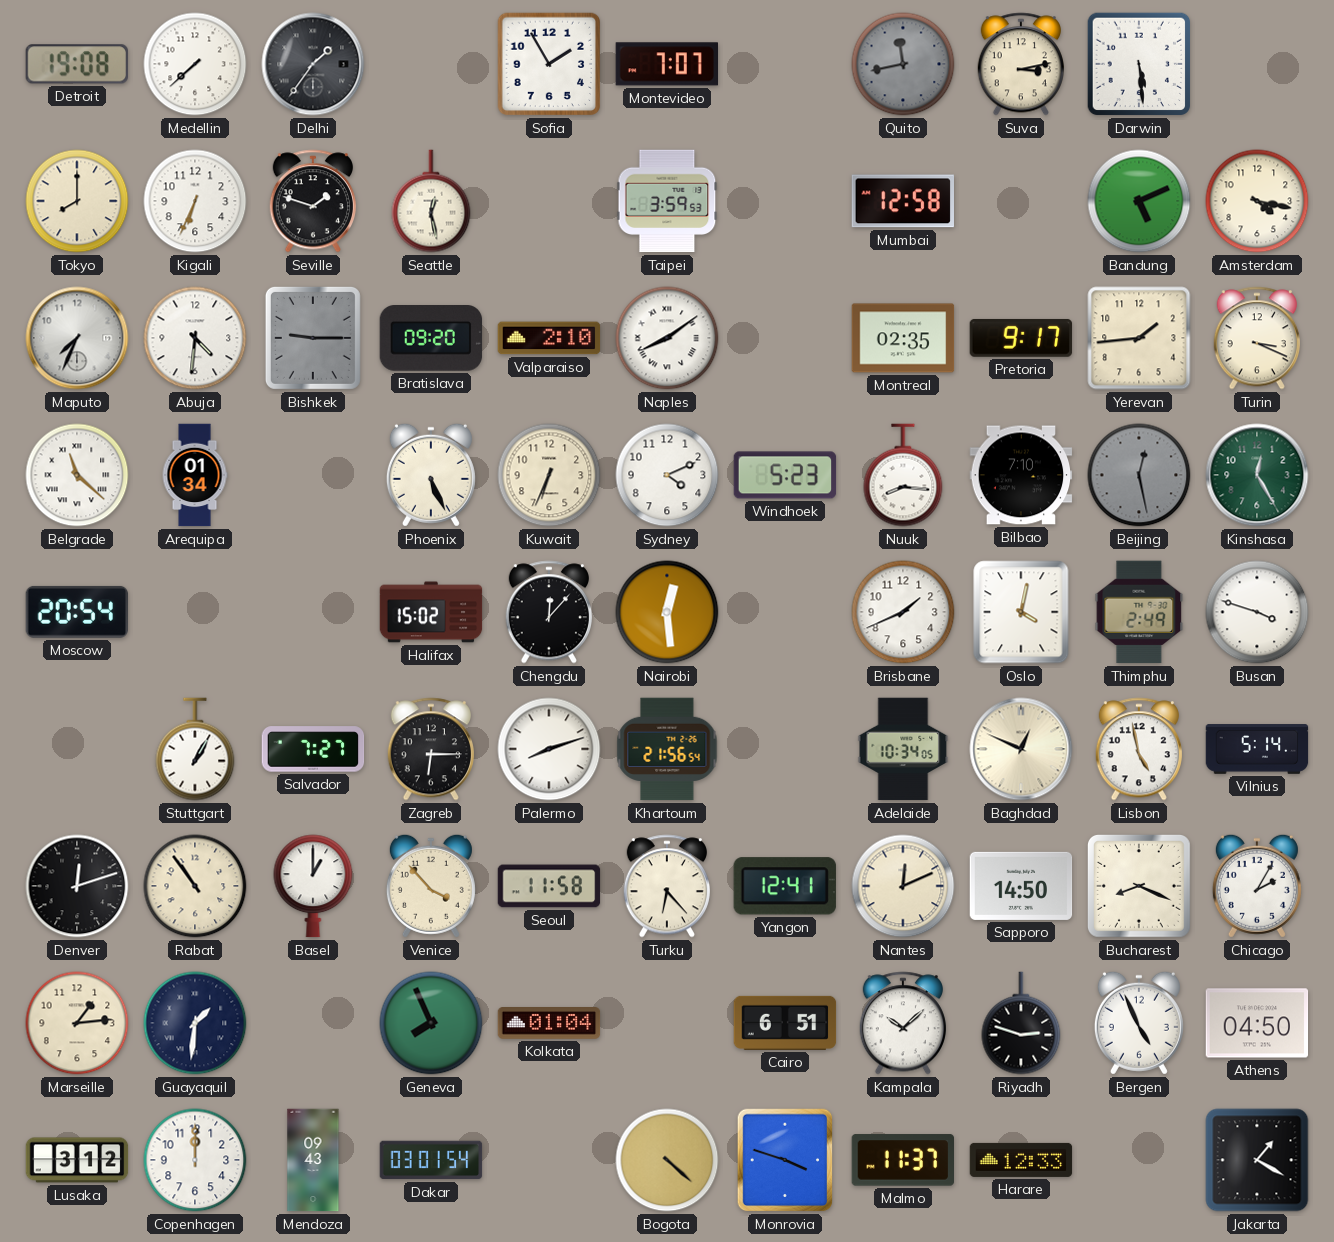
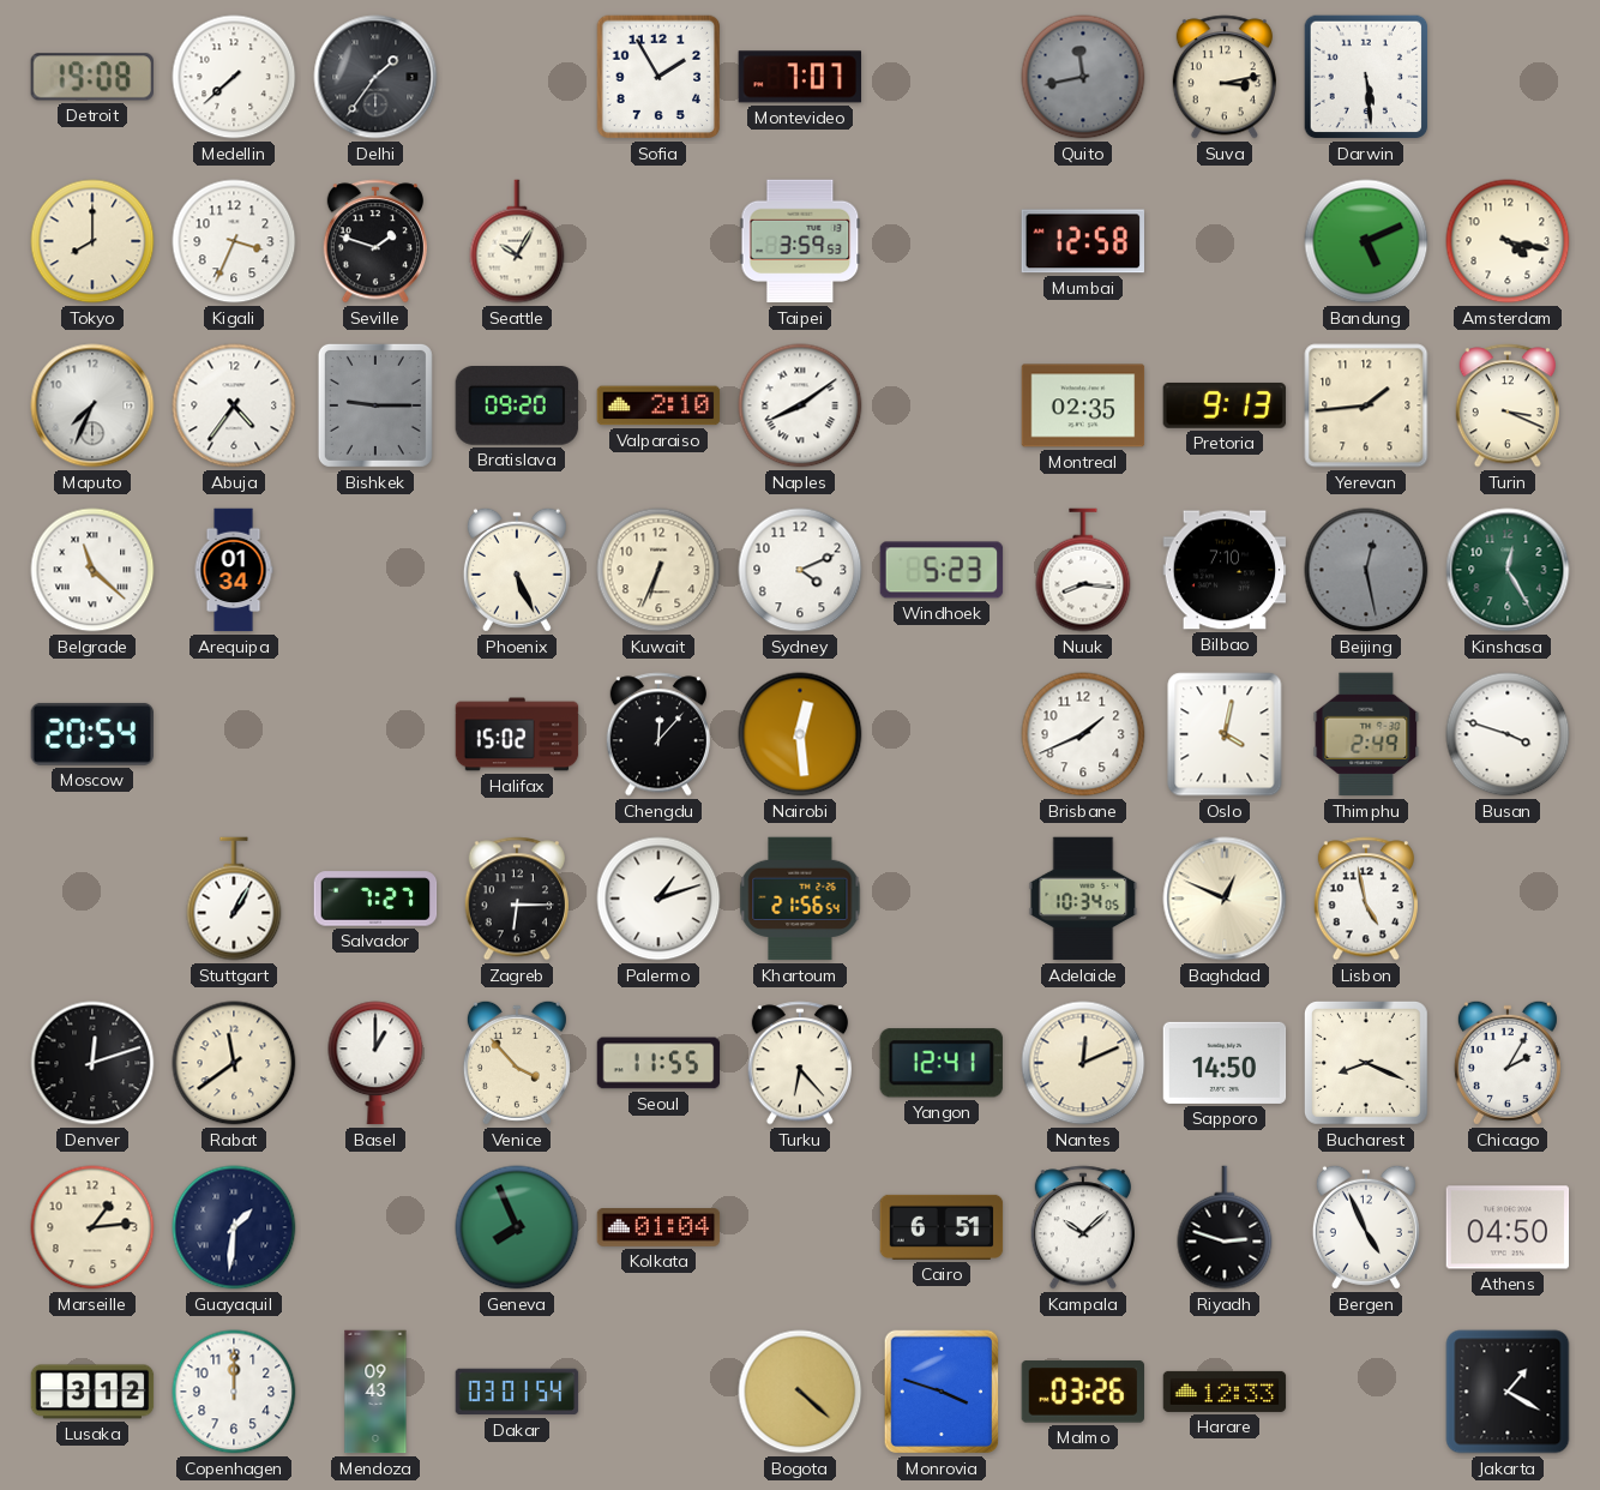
Kigali: 6:34 -> 3:34 (234, 241)
Seattle: 12:28 -> 10:05 (517, 241)
Abuja: 4:31 -> 4:36 (234, 405)
Pretoria: 9:17 -> 9:13 (1225, 405)
Palermo: 8:12 -> 1:12 (658, 899)
Vilnius: 5:14 -> none (1257, 749)
Rabat: 10:54 -> 11:39 (234, 1063)
Seoul: 11:58 -> 11:55 (658, 1063)
Malmo: 11:37 -> 03:26 (1083, 1392)
